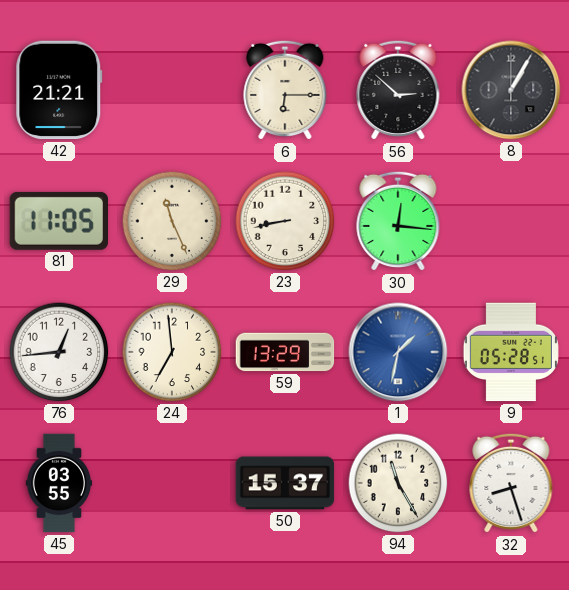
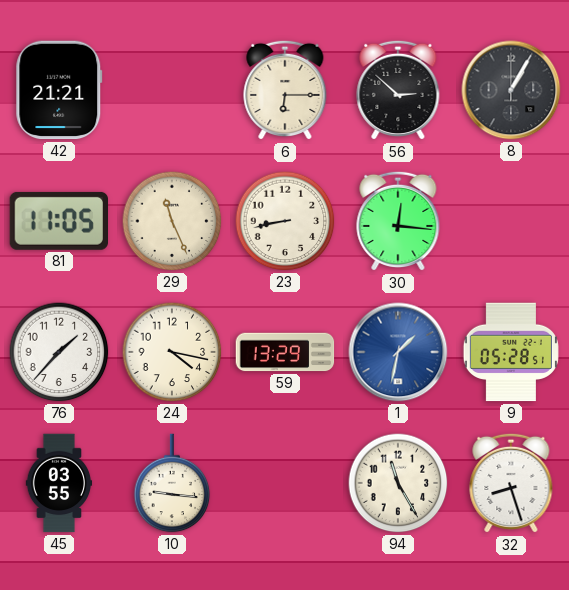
76: 12:44 -> 1:37 (59, 352)
24: 6:59 -> 4:17 (172, 352)
10: none -> 9:16 (172, 483)
50: 15:37 -> none (285, 483)
